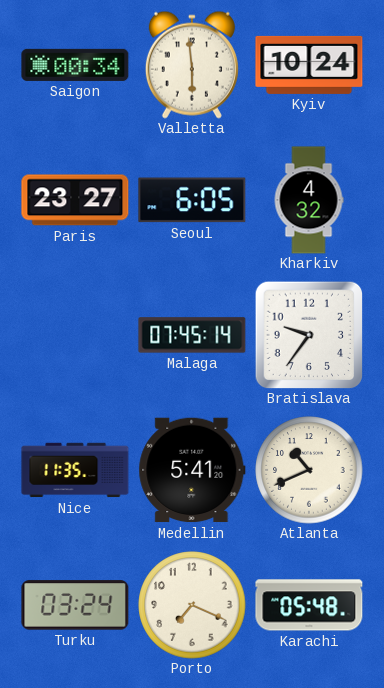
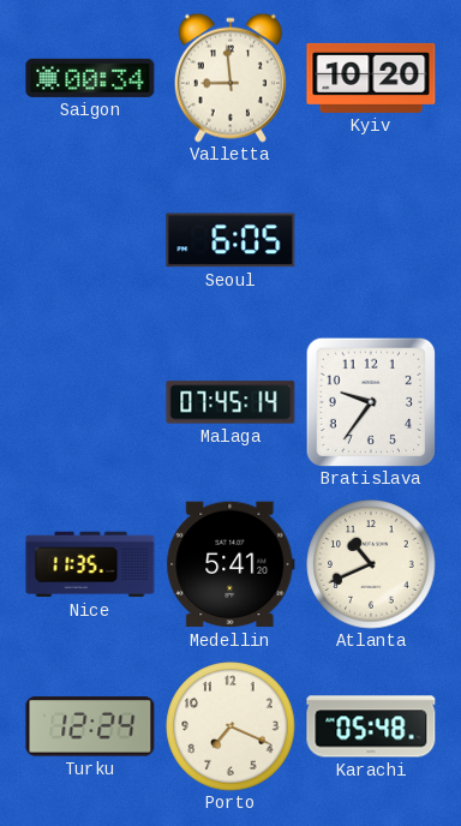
Valletta: 5:59 -> 8:59 (230, 78)
Kyiv: 10:24 -> 10:20 (371, 78)
Paris: 23:27 -> none (75, 200)
Kharkiv: 4:32 -> none (309, 200)
Turku: 03:24 -> 12:24 (90, 726)
